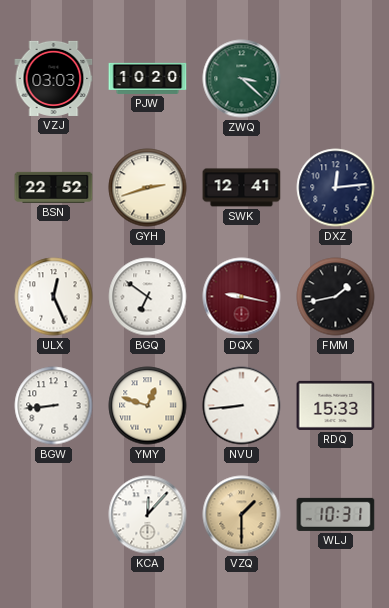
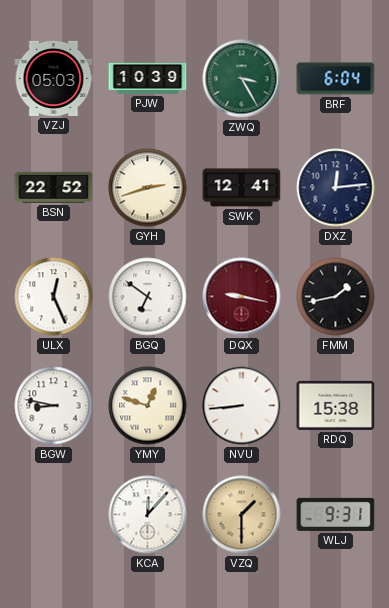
VZJ: 03:03 -> 05:03 (54, 78)
PJW: 10:20 -> 10:39 (148, 78)
ZWQ: 3:22 -> 3:25 (242, 79)
BRF: none -> 6:04 (336, 79)
BGW: 8:44 -> 8:47 (54, 406)
RDQ: 15:33 -> 15:38 (336, 405)
WLJ: 10:31 -> 9:31 (336, 514)
